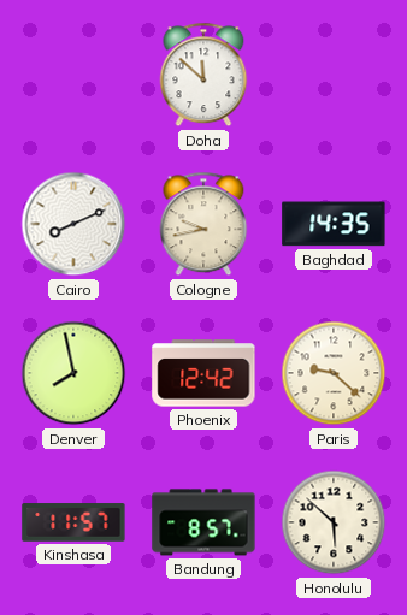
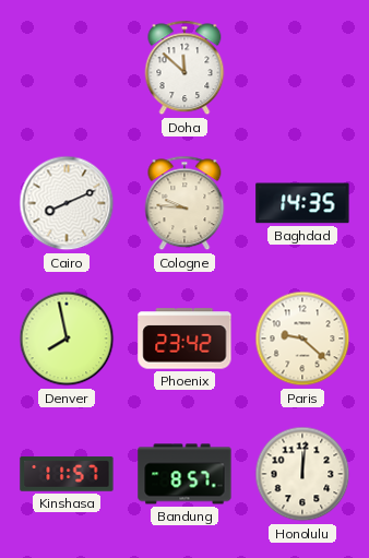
Cologne: 9:43 -> 9:46 (184, 203)
Phoenix: 12:42 -> 23:42 (184, 339)
Honolulu: 5:52 -> 12:01 (302, 474)
